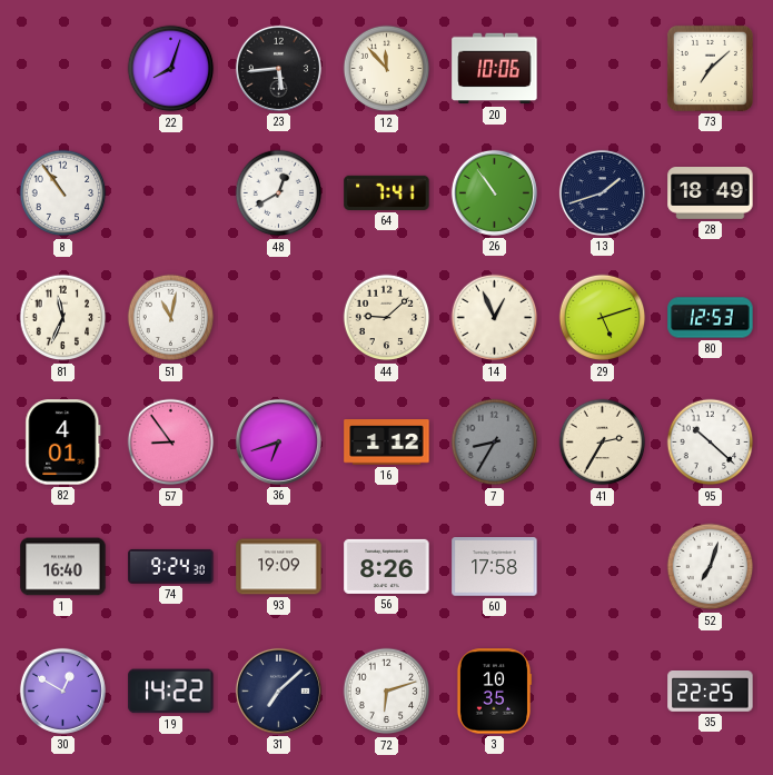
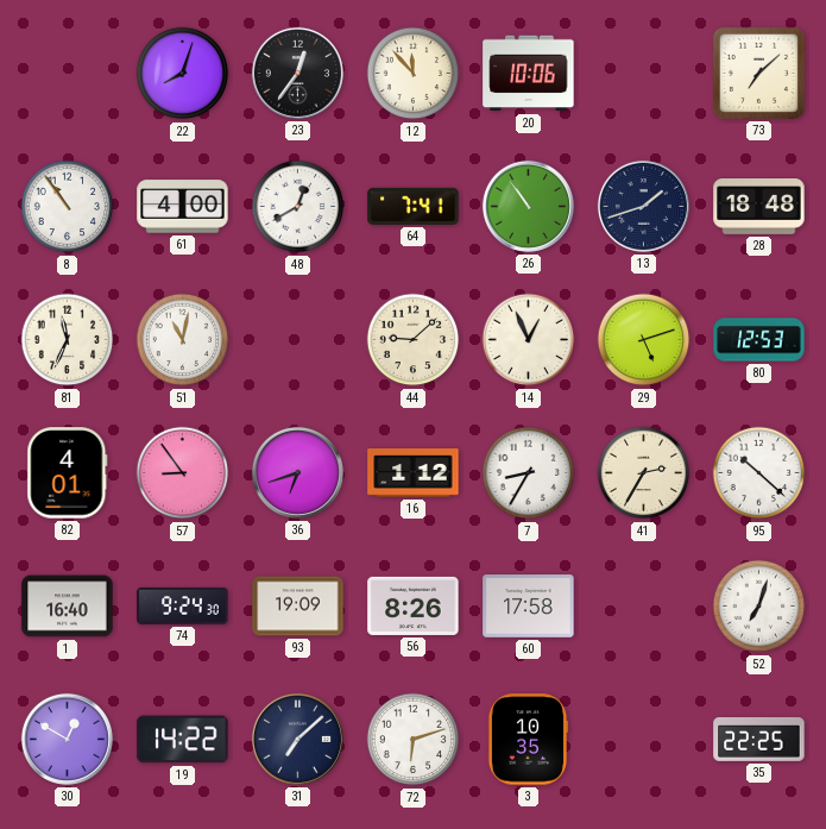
23: 5:44 -> 12:36 (297, 73)
61: none -> 4:00 (183, 207)
28: 18:49 -> 18:48 (759, 207)
7 dial: grey -> white (529, 473)
